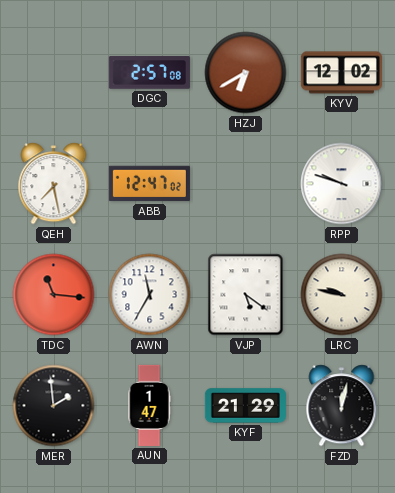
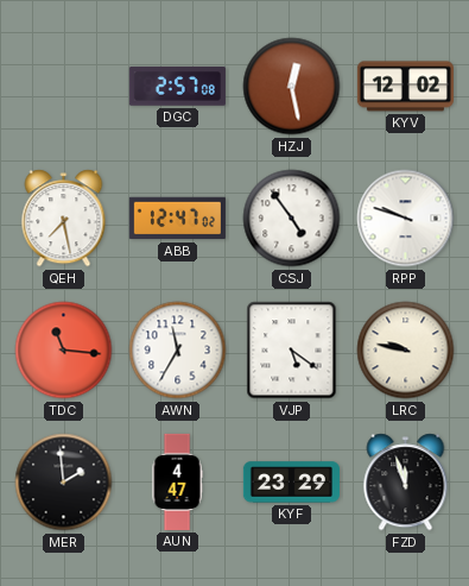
HZJ: 6:40 -> 12:28 (292, 87)
CSJ: none -> 4:54 (292, 219)
AUN: 1:47 -> 4:47 (177, 481)
KYF: 21:29 -> 23:29 (291, 483)
FZD: 12:02 -> 11:57 (406, 483)
